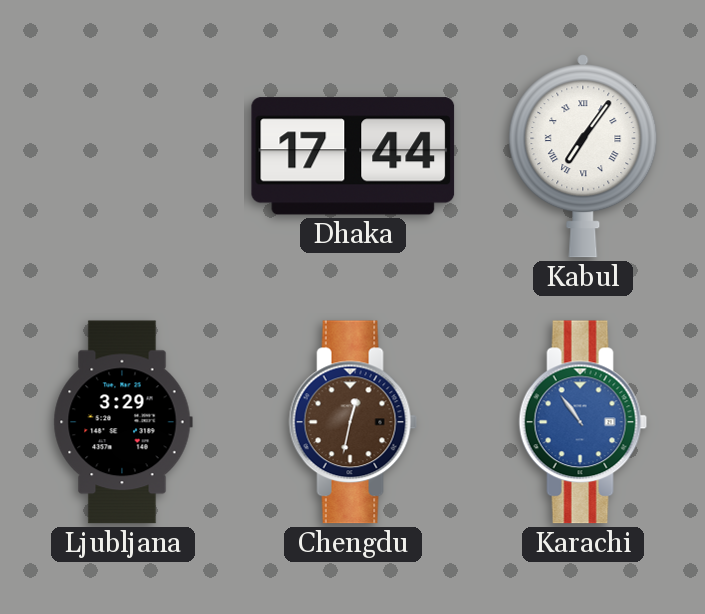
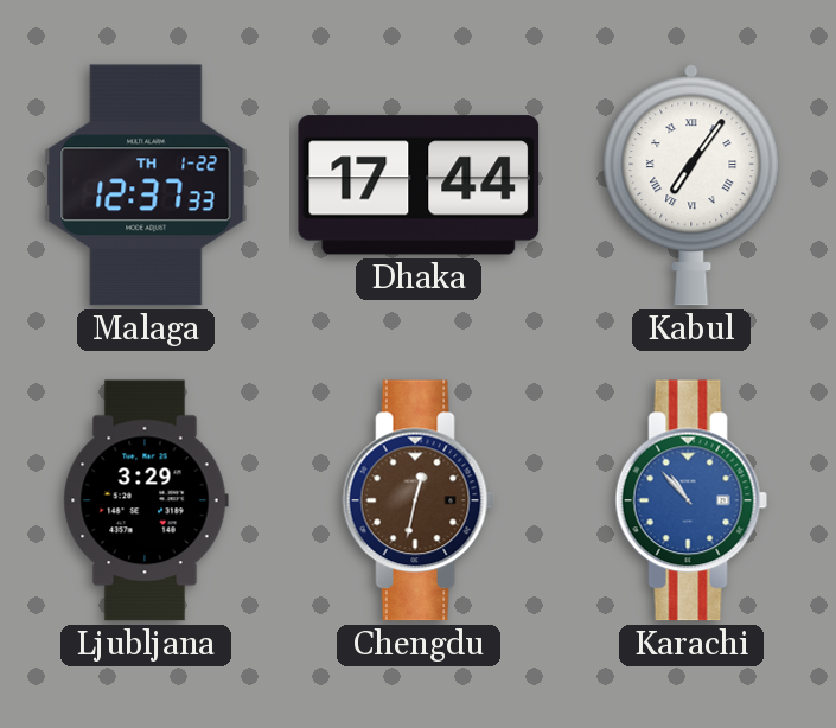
Malaga: none -> 12:37 (146, 185)
Karachi: 10:54 -> 10:53 (691, 500)
